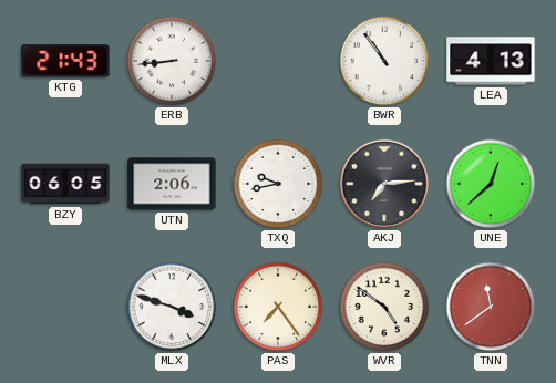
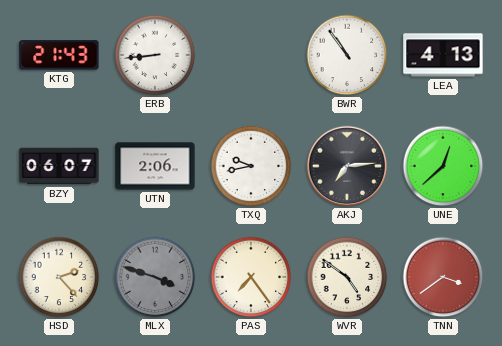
BZY: 06:05 -> 06:07 (59, 166)
HSD: none -> 2:23 (59, 277)
MLX dial: white -> grey (155, 277)
TNN: 11:39 -> 3:39 (443, 277)
